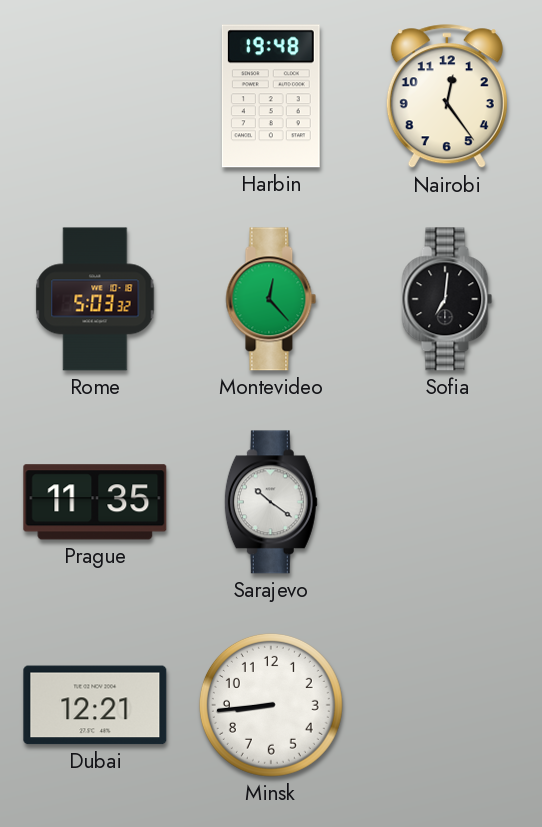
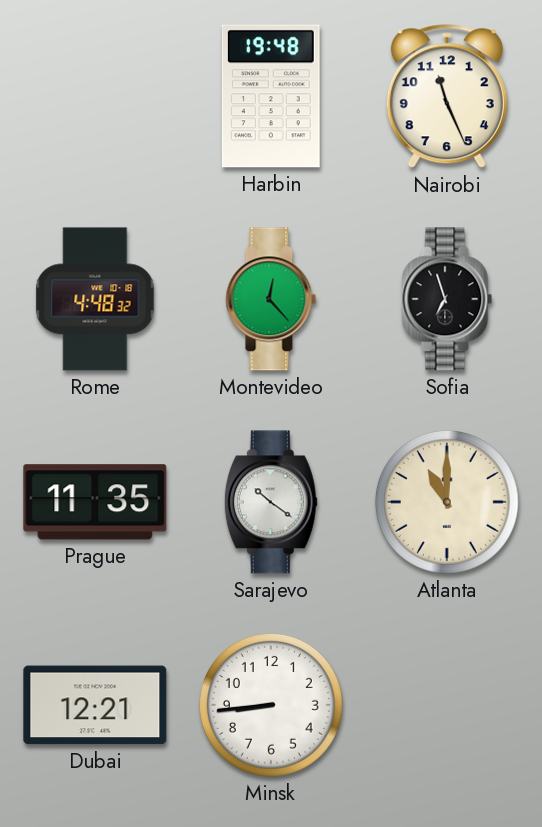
Nairobi: 12:24 -> 11:26 (447, 97)
Rome: 5:03 -> 4:48 (95, 299)
Sofia: 7:01 -> 6:57 (447, 299)
Atlanta: none -> 11:00 (447, 502)
